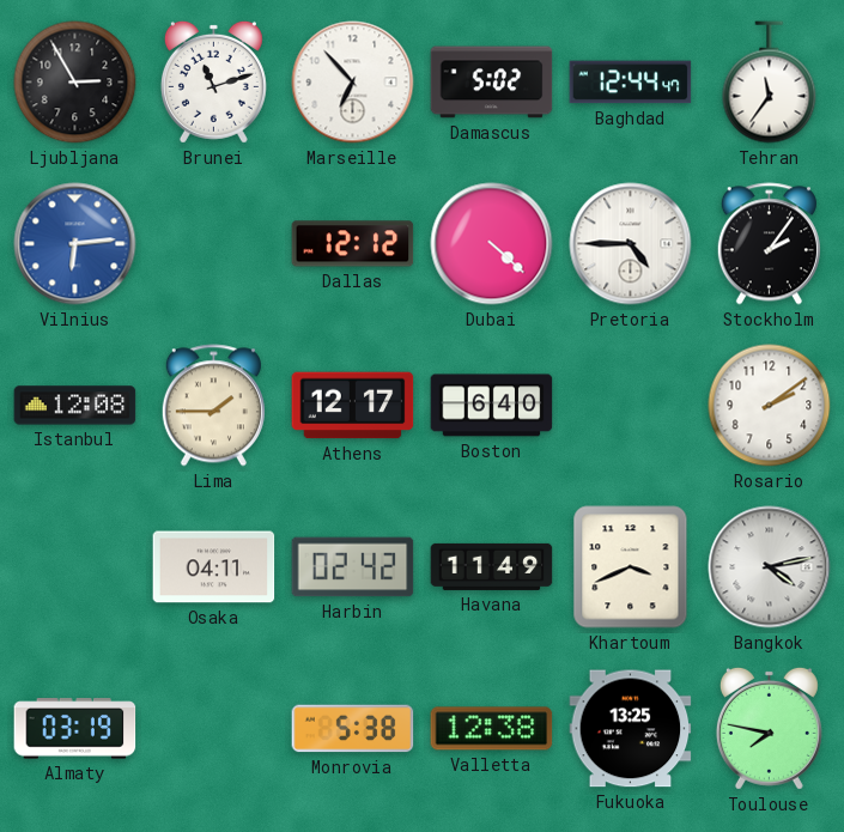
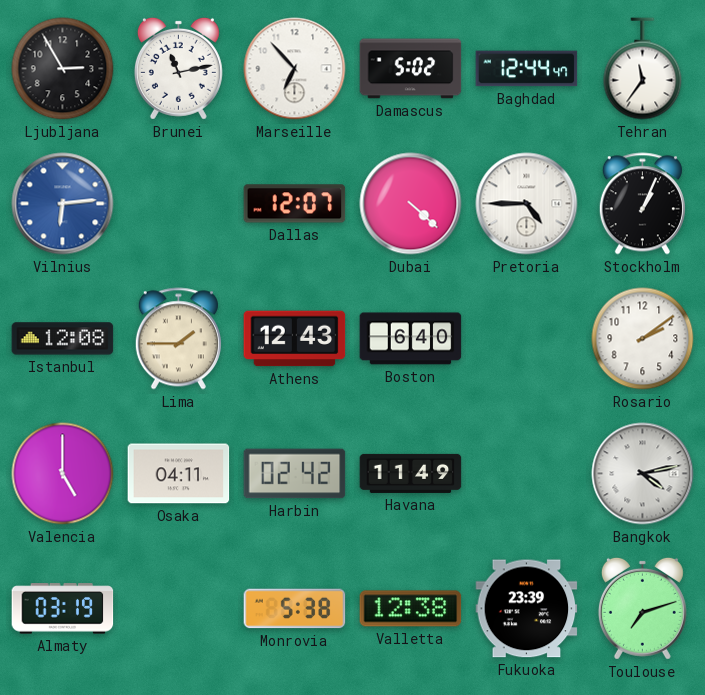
Brunei: 11:12 -> 11:13 (178, 68)
Dallas: 12:12 -> 12:07 (295, 204)
Stockholm: 2:06 -> 1:04 (642, 204)
Athens: 12:17 -> 12:43 (295, 339)
Valencia: none -> 5:00 (63, 474)
Khartoum: 3:41 -> none (631, 567)
Fukuoka: 13:25 -> 23:39 (527, 609)
Toulouse: 7:47 -> 7:12 (642, 608)
